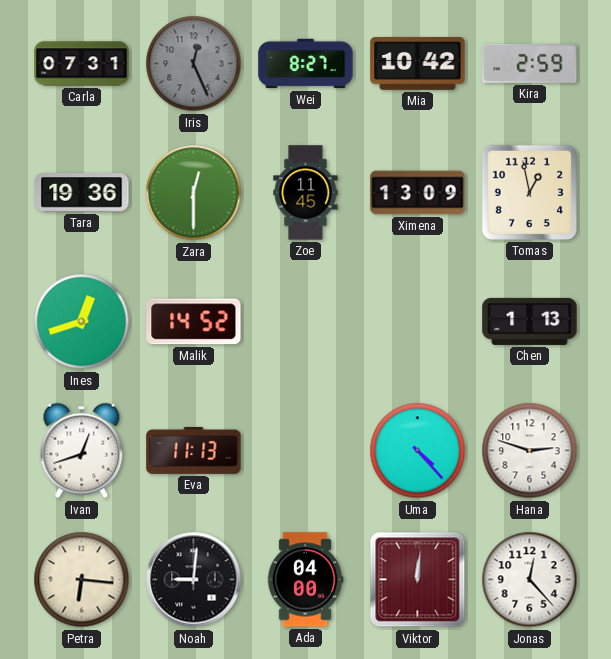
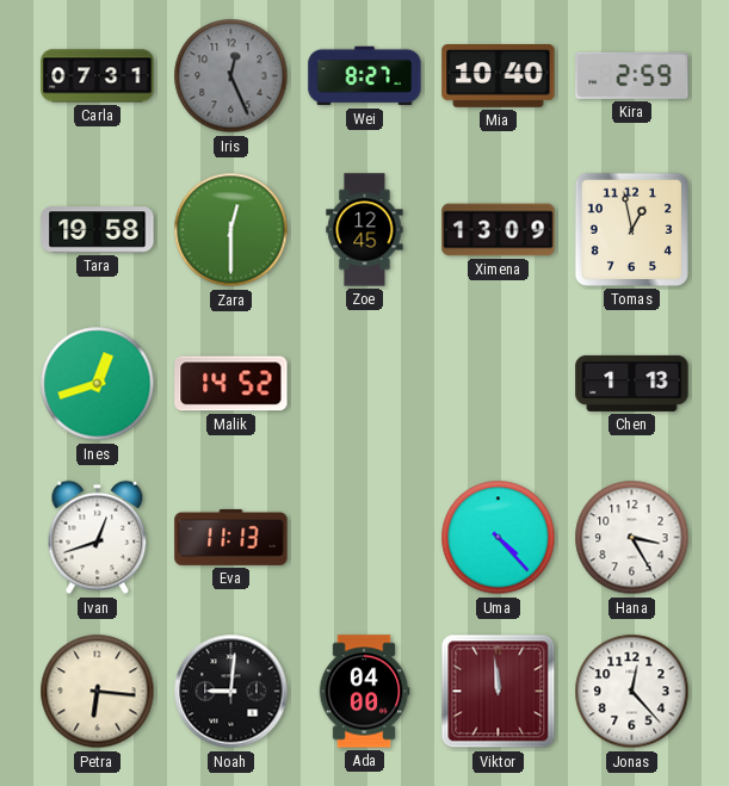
Mia: 10:42 -> 10:40 (499, 76)
Tara: 19:36 -> 19:58 (98, 230)
Zoe: 11:45 -> 12:45 (365, 230)
Hana: 2:48 -> 3:25 (632, 538)
Viktor: 12:01 -> 11:59 (499, 692)
